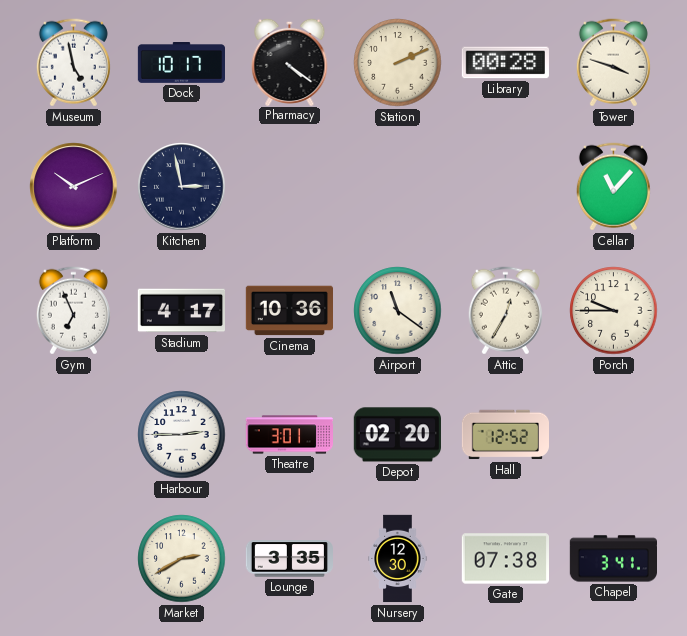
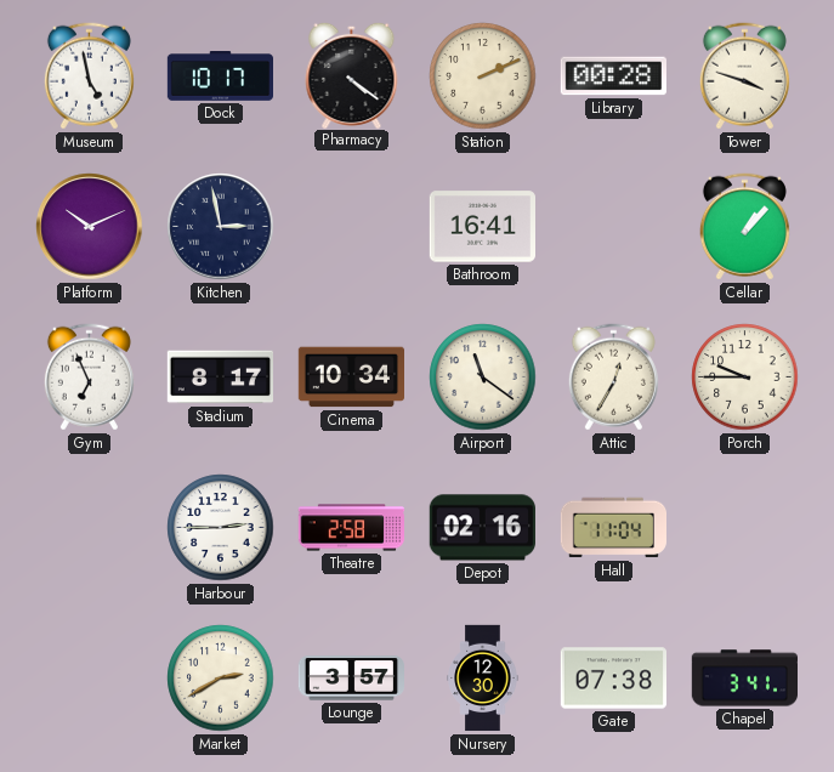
Bathroom: none -> 16:41 (482, 227)
Cellar: 11:07 -> 1:07 (744, 227)
Stadium: 4:17 -> 8:17 (220, 378)
Cinema: 10:36 -> 10:34 (351, 378)
Theatre: 3:01 -> 2:58 (351, 528)
Depot: 02:20 -> 02:16 (482, 528)
Hall: 12:52 -> 11:04 (613, 528)
Lounge: 3:35 -> 3:57 (351, 679)
